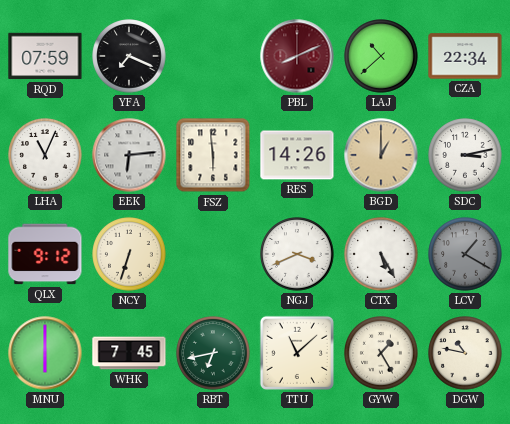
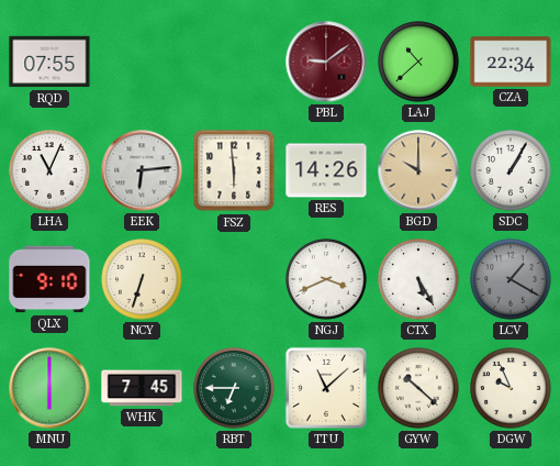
RQD: 07:59 -> 07:55 (49, 62)
YFA: 7:19 -> none (129, 56)
PBL: 8:11 -> 9:09 (326, 62)
BGD: 1:00 -> 10:00 (418, 170)
SDC: 3:13 -> 1:05 (511, 170)
QLX: 9:12 -> 9:10 (49, 279)
RBT: 6:43 -> 6:45 (234, 388)
GYW: 1:25 -> 10:22 (418, 388)
DGW: 10:47 -> 9:56 (511, 388)
